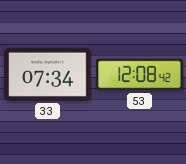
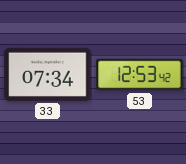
53: 12:08 -> 12:53 (140, 75)
